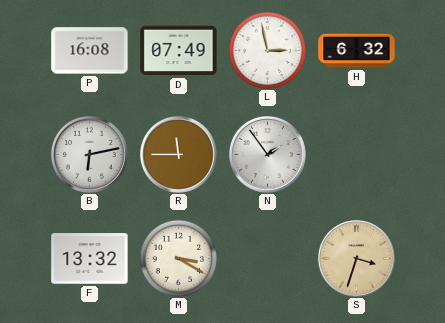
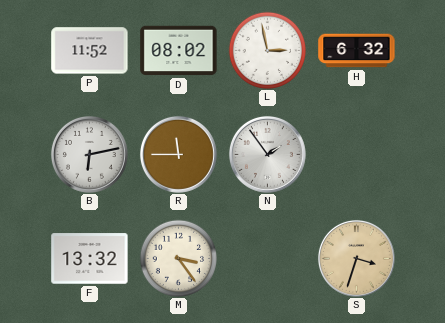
P: 16:08 -> 11:52 (90, 51)
D: 07:49 -> 08:02 (179, 51)
M: 3:20 -> 3:24 (178, 258)
